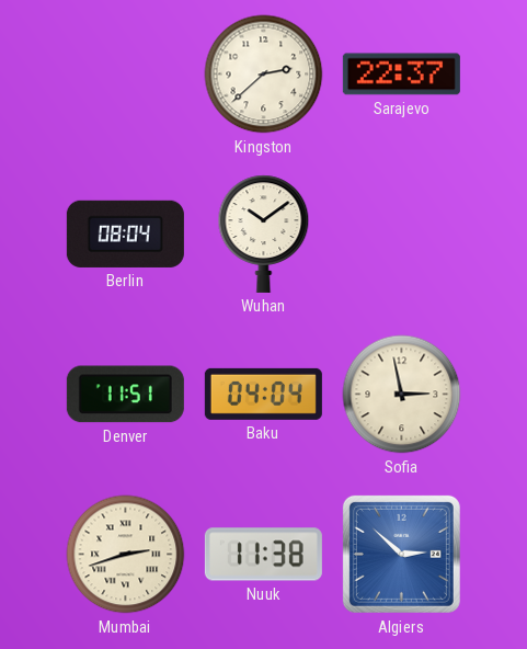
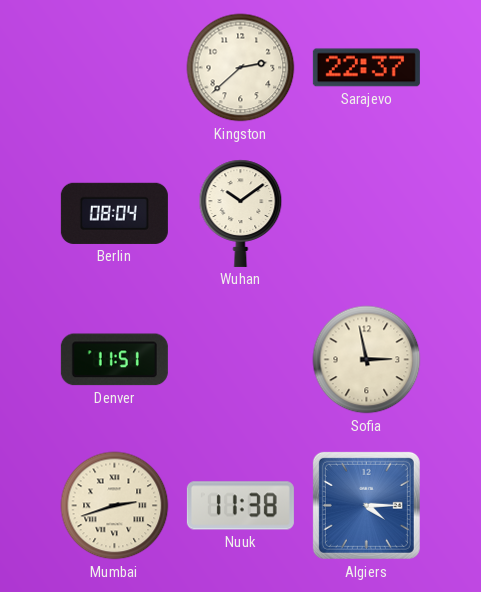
Baku: 04:04 -> none (263, 394)
Algiers: 2:52 -> 4:15 (366, 505)
